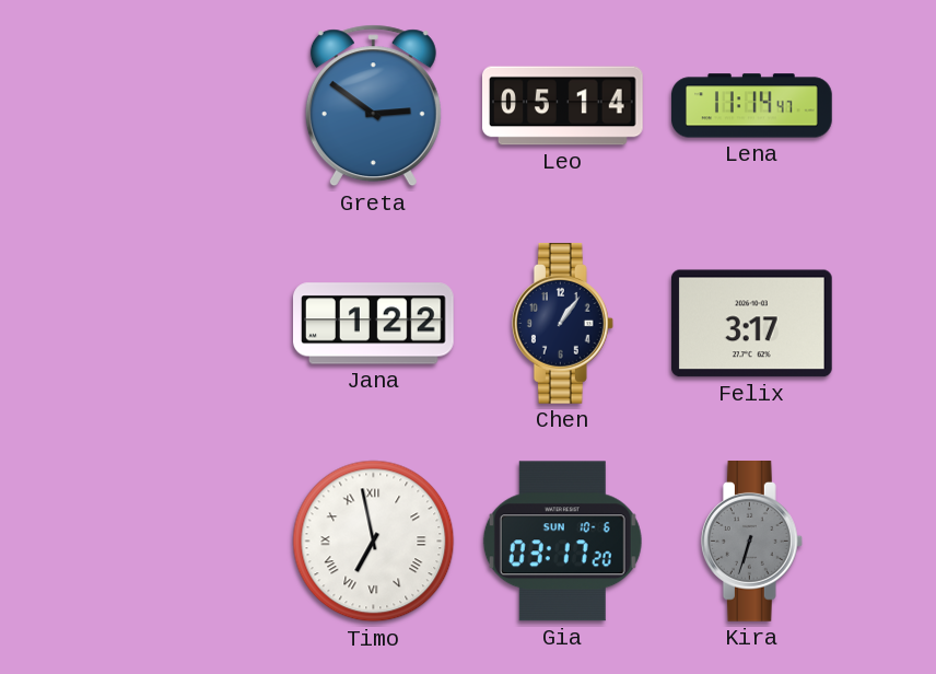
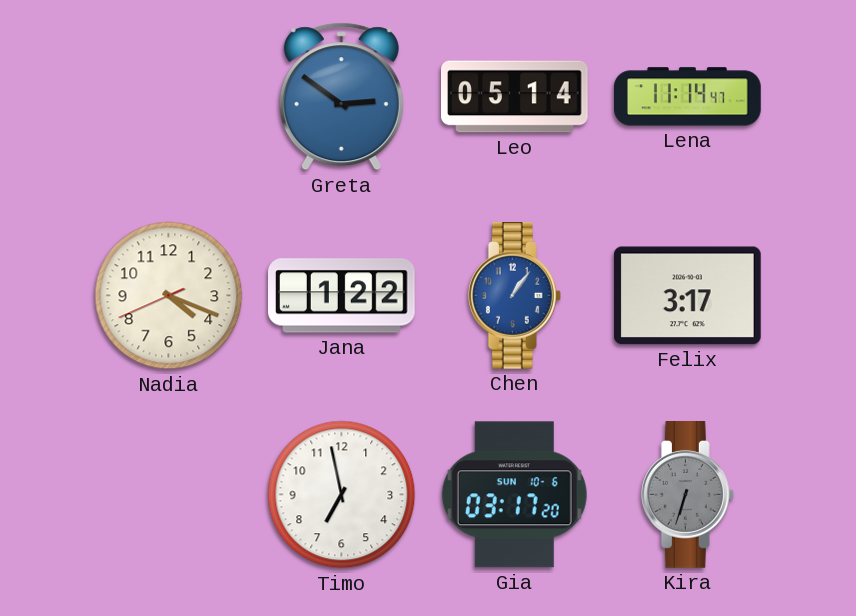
Nadia: none -> 4:18 (169, 296)
Chen dial: navy -> blue (514, 296)
Timo numerals: Roman -> Arabic (342, 495)
